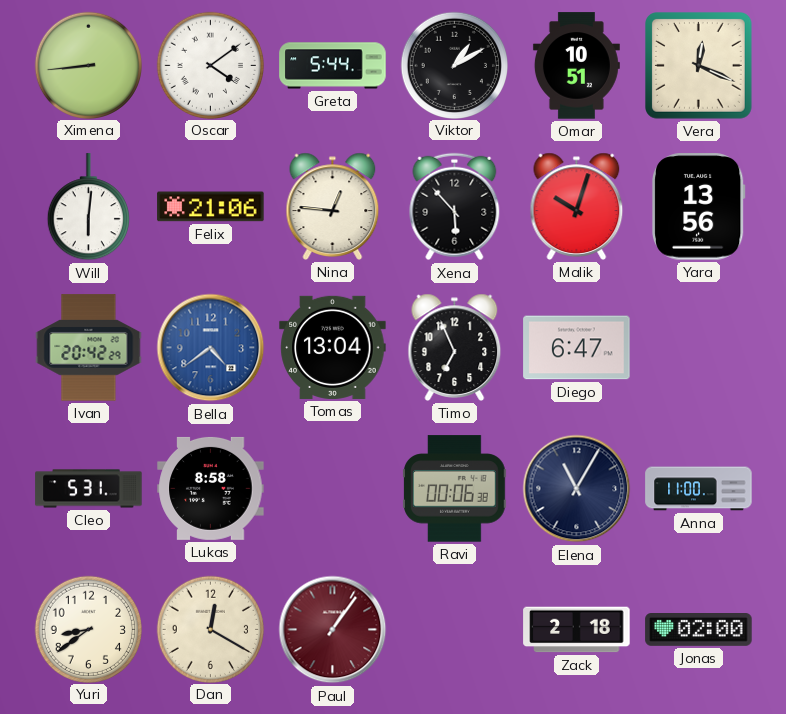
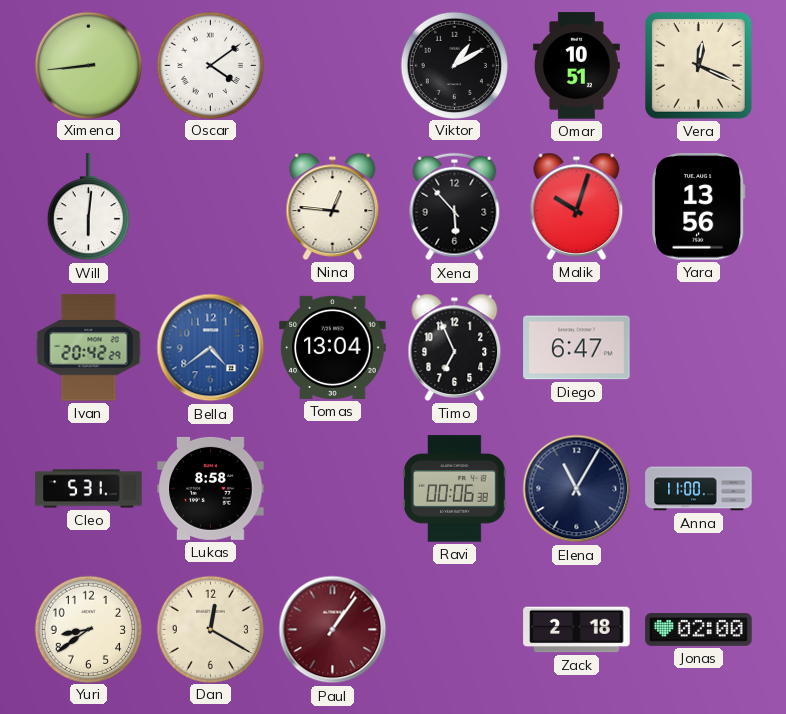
Greta: 5:44 -> none (333, 66)
Felix: 21:06 -> none (211, 207)
